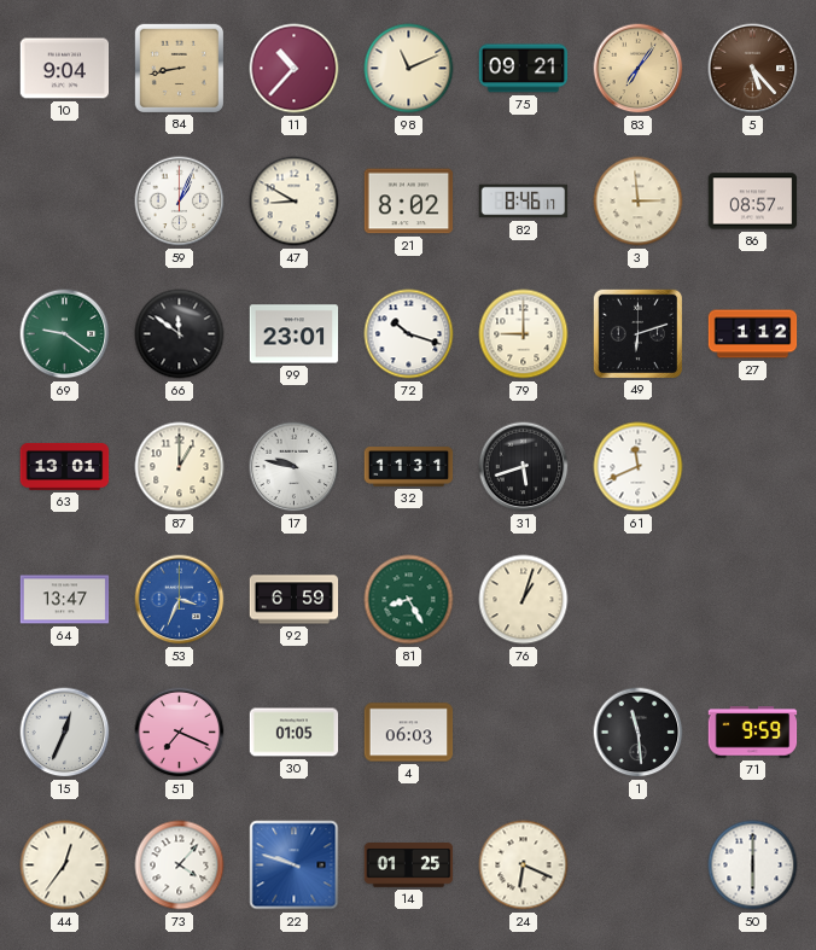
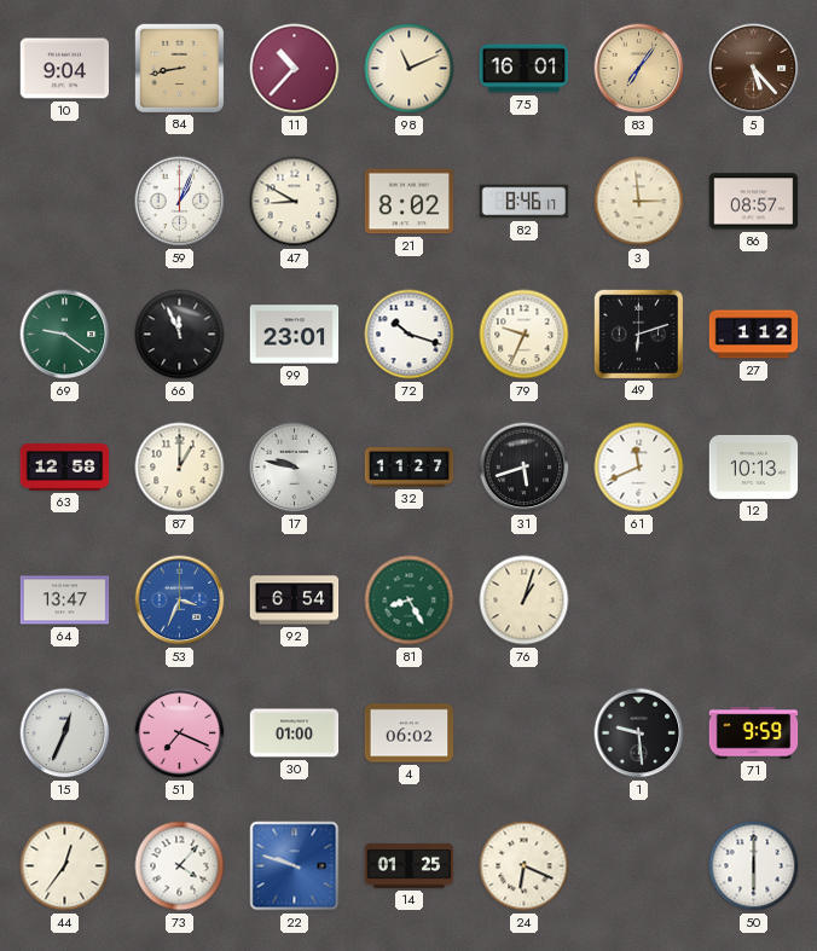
75: 09:21 -> 16:01 (525, 69)
66: 11:51 -> 11:56 (180, 335)
79: 9:00 -> 9:34 (525, 335)
63: 13:01 -> 12:58 (65, 466)
32: 11:31 -> 11:27 (410, 468)
12: none -> 10:13 (754, 466)
92: 6:59 -> 6:54 (295, 601)
30: 01:05 -> 01:00 (295, 733)
4: 06:03 -> 06:02 (410, 733)
1: 11:29 -> 9:29 (639, 733)
